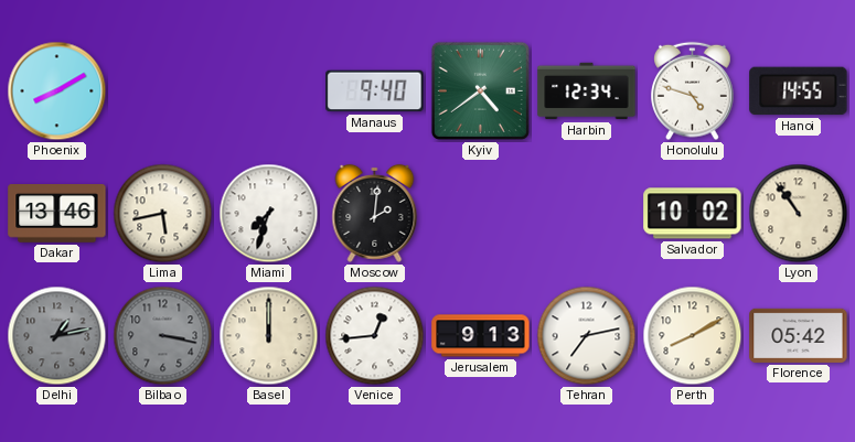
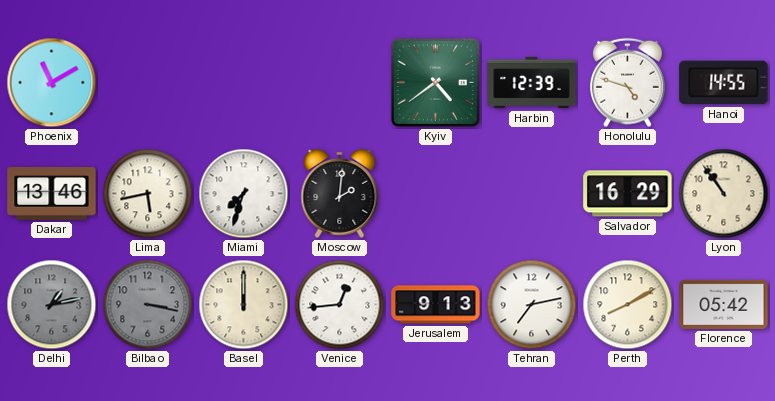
Phoenix: 8:10 -> 11:10 (52, 83)
Manaus: 9:40 -> none (375, 91)
Harbin: 12:34 -> 12:39 (532, 83)
Salvador: 10:02 -> 16:29 (628, 194)
